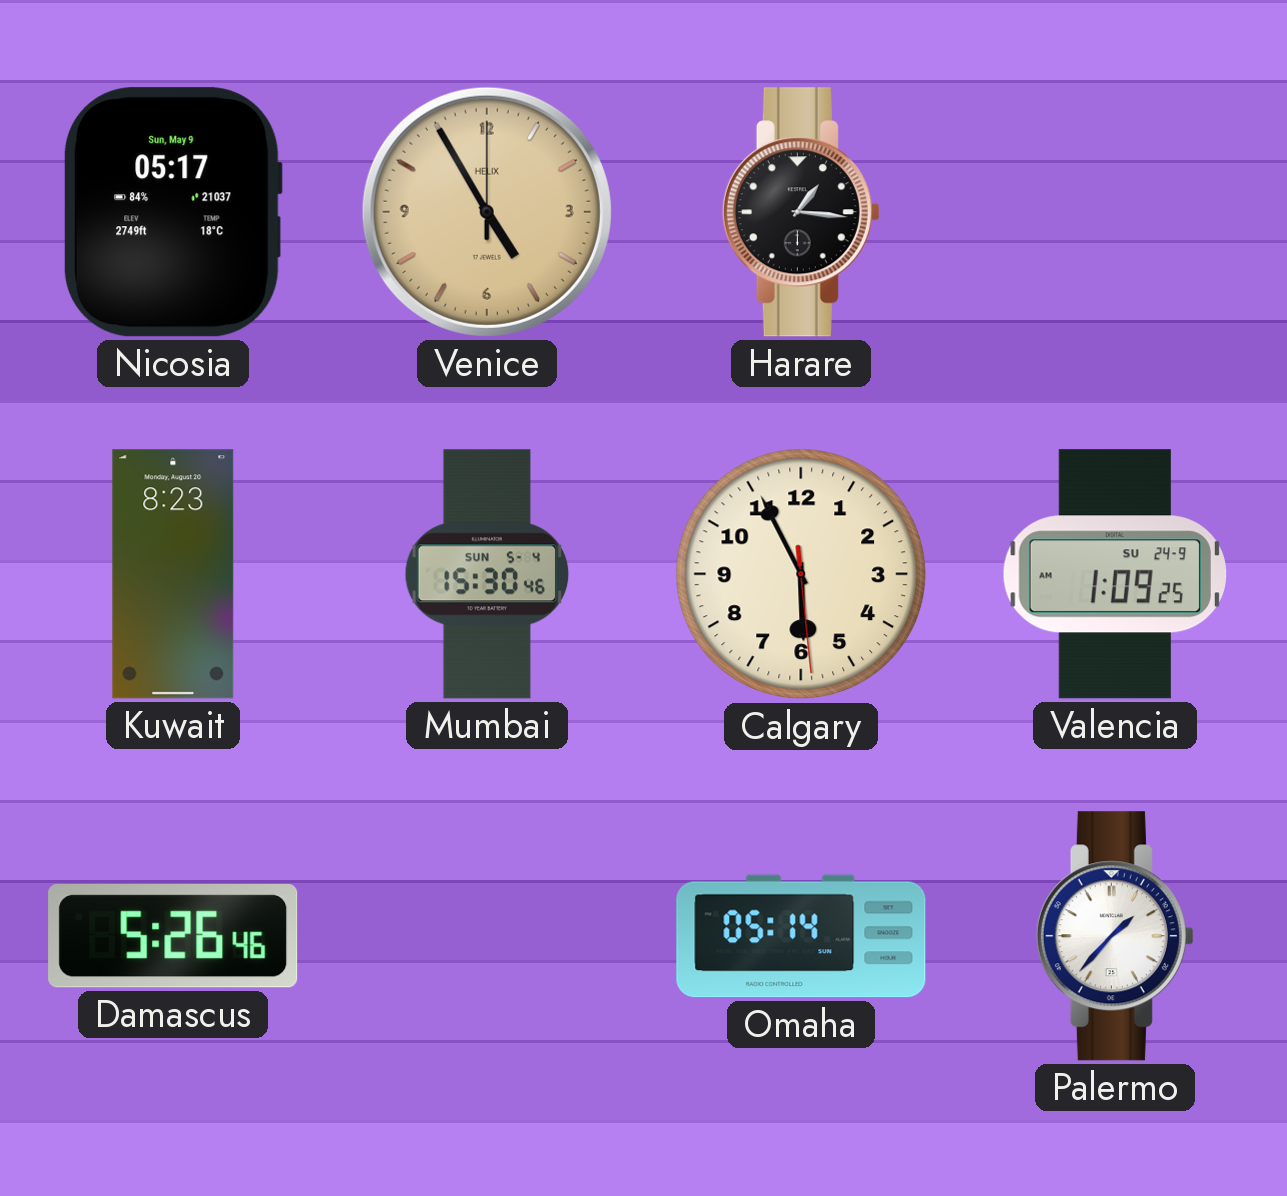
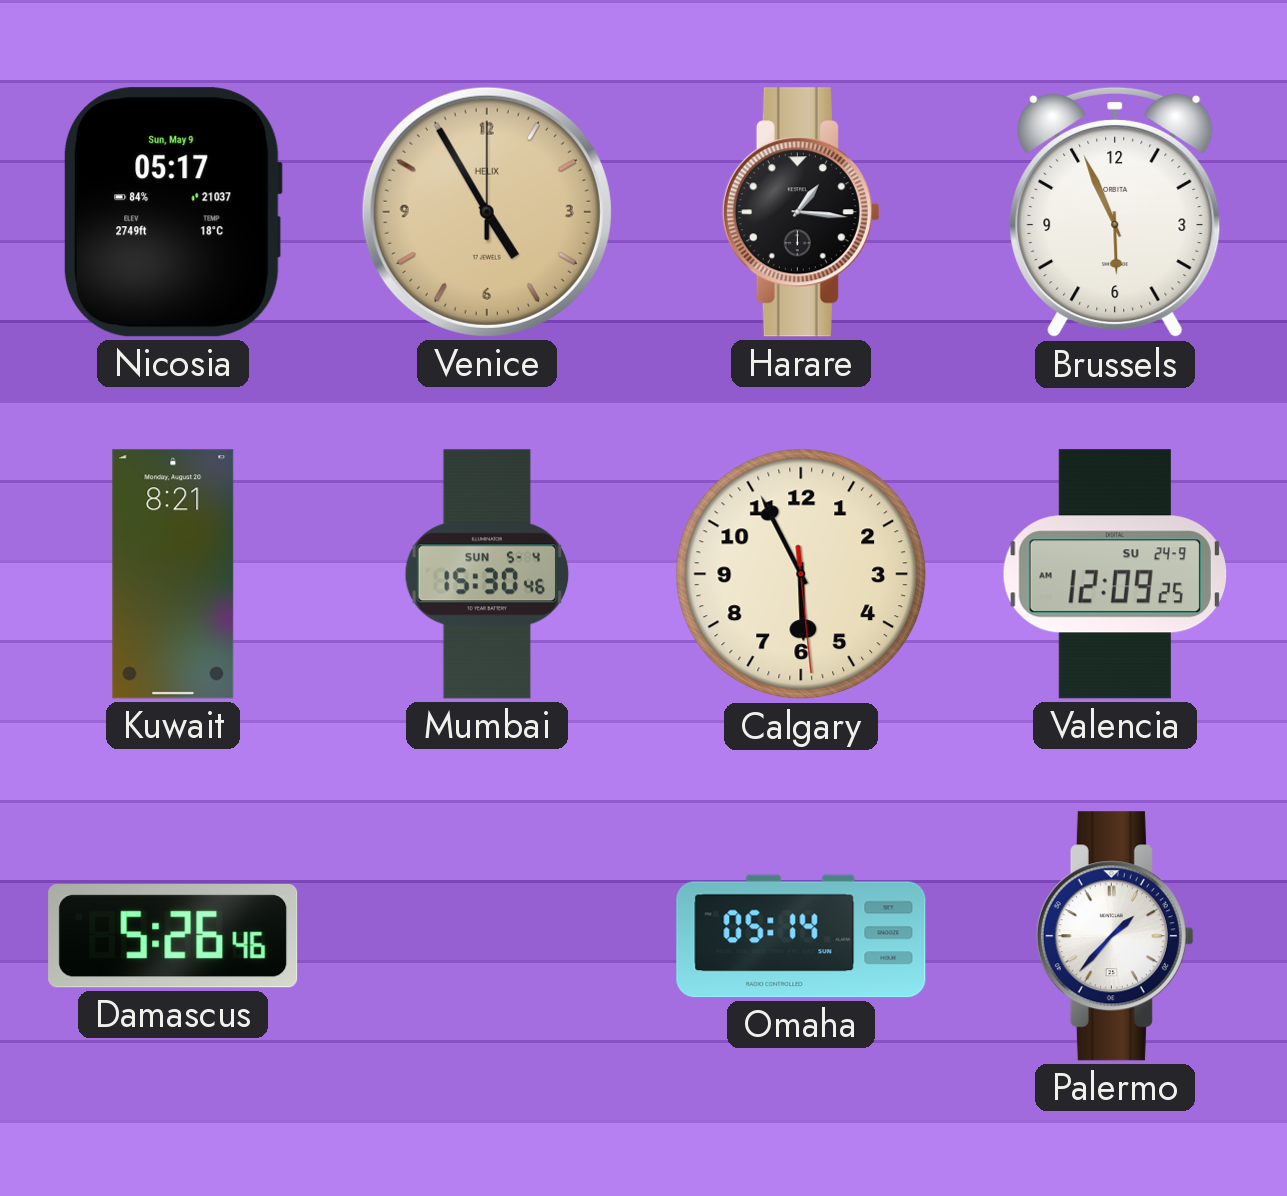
Brussels: none -> 5:56 (1115, 212)
Kuwait: 8:23 -> 8:21 (173, 574)
Valencia: 1:09 -> 12:09 (1115, 574)
